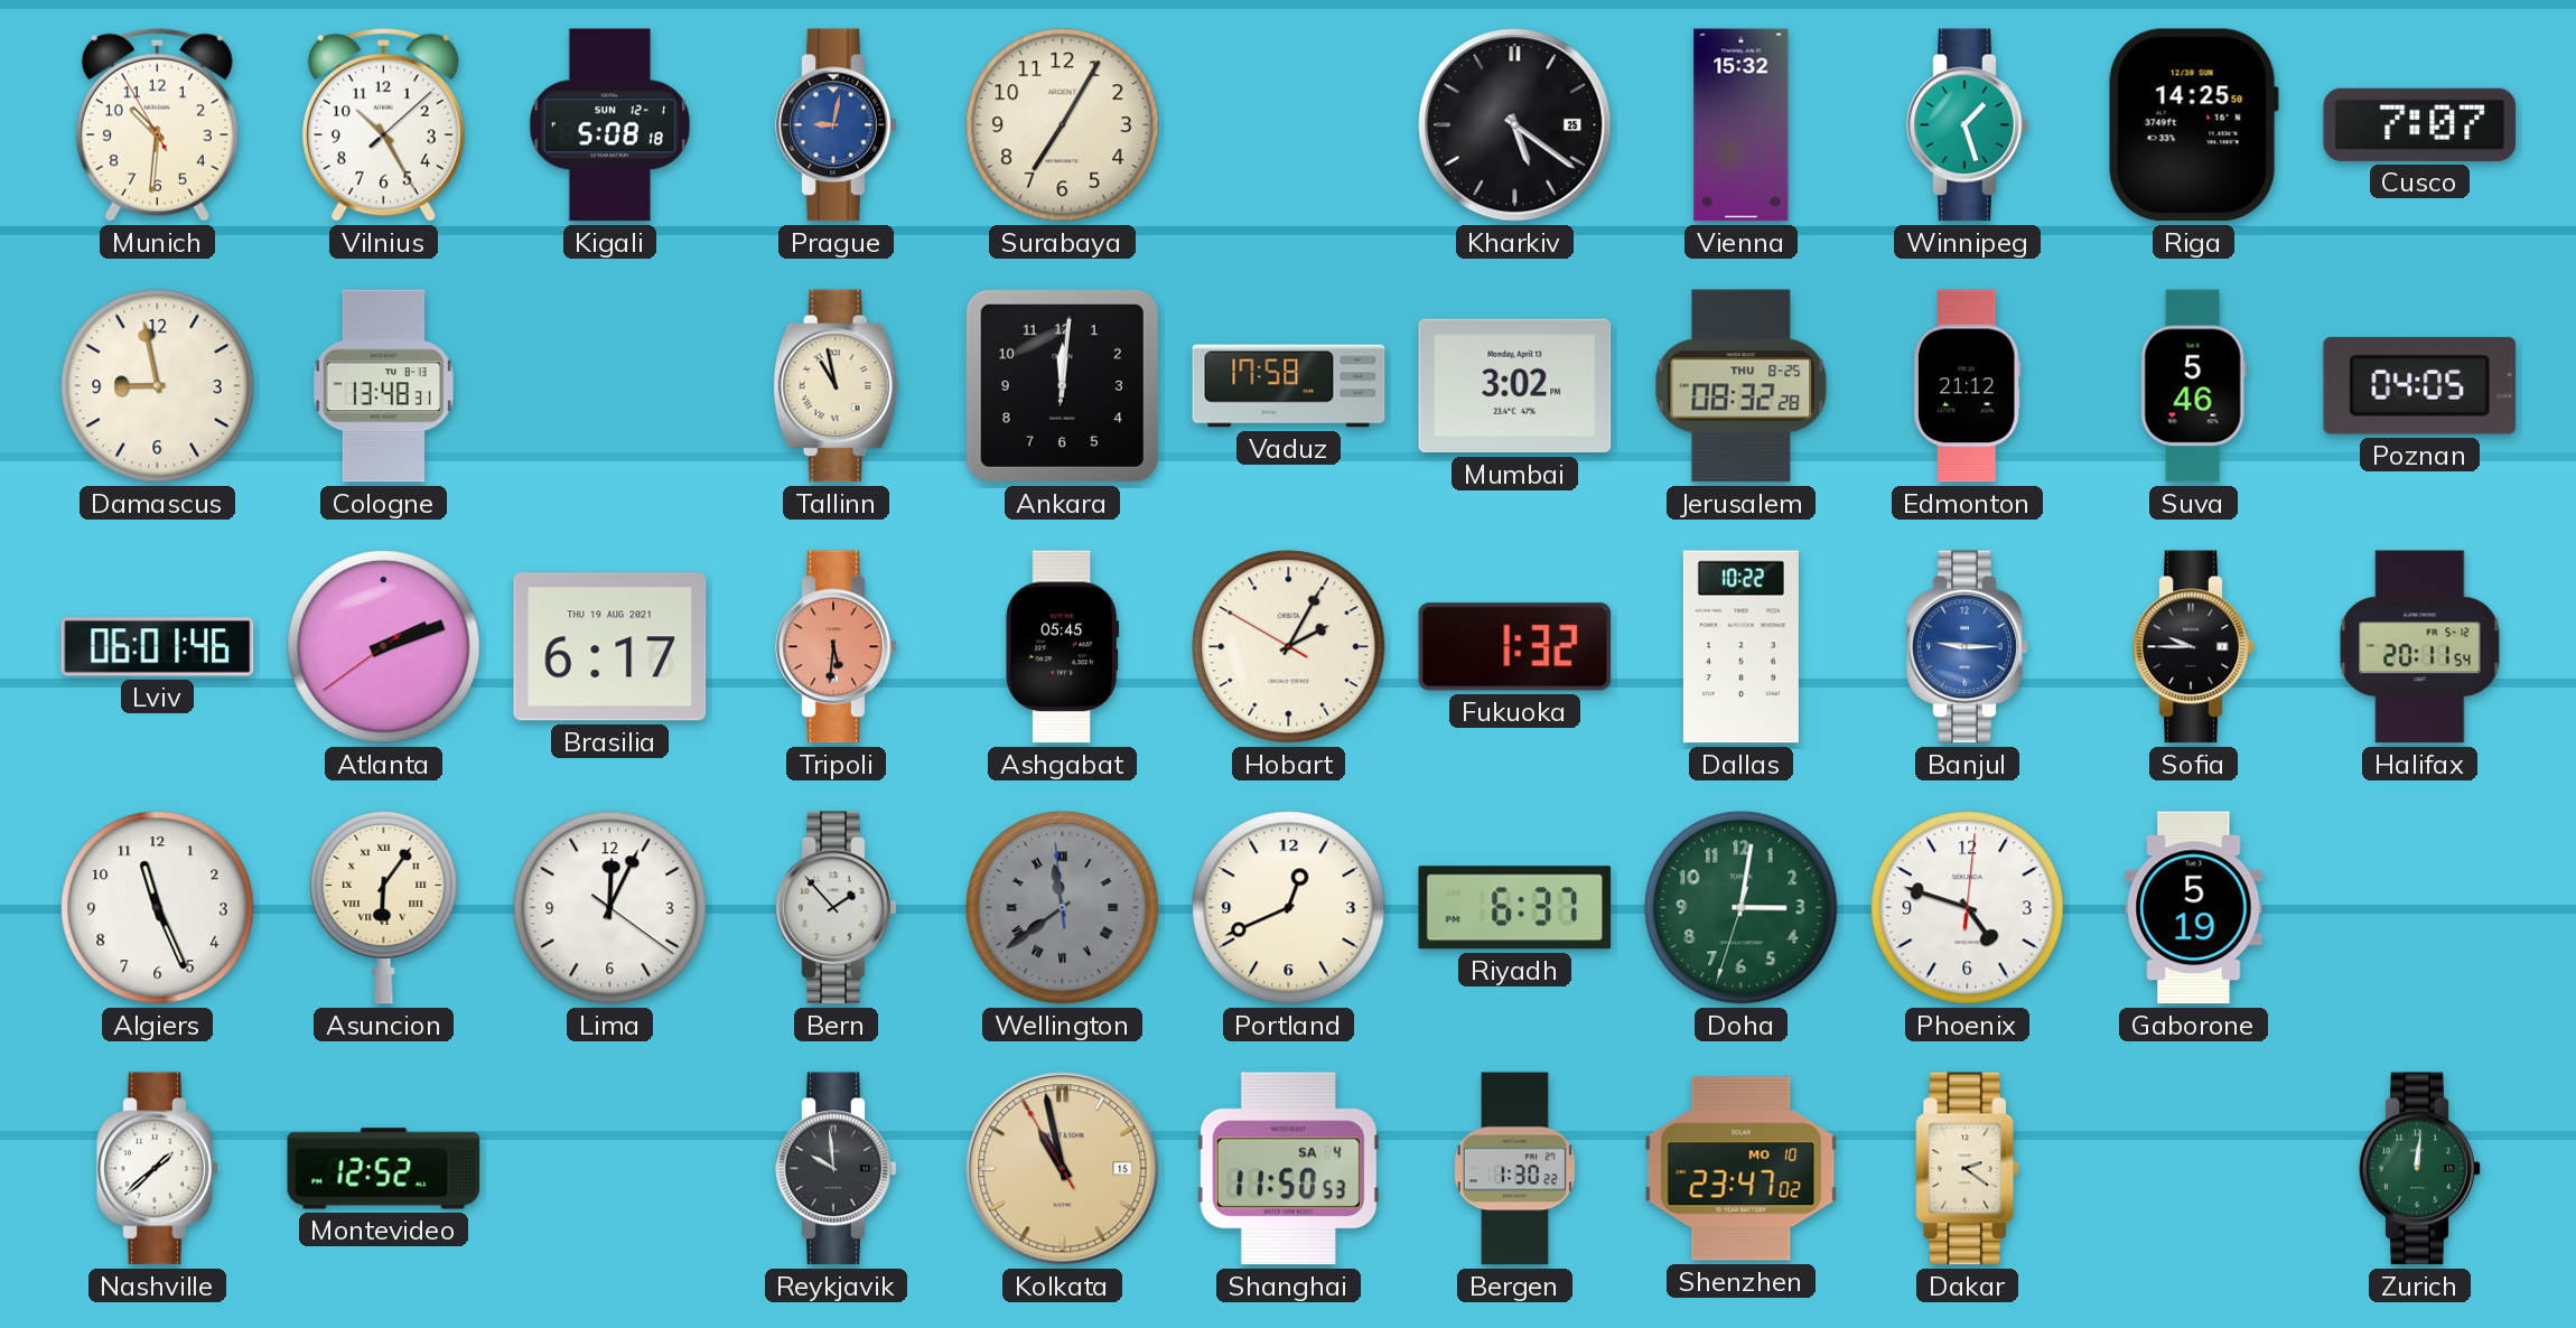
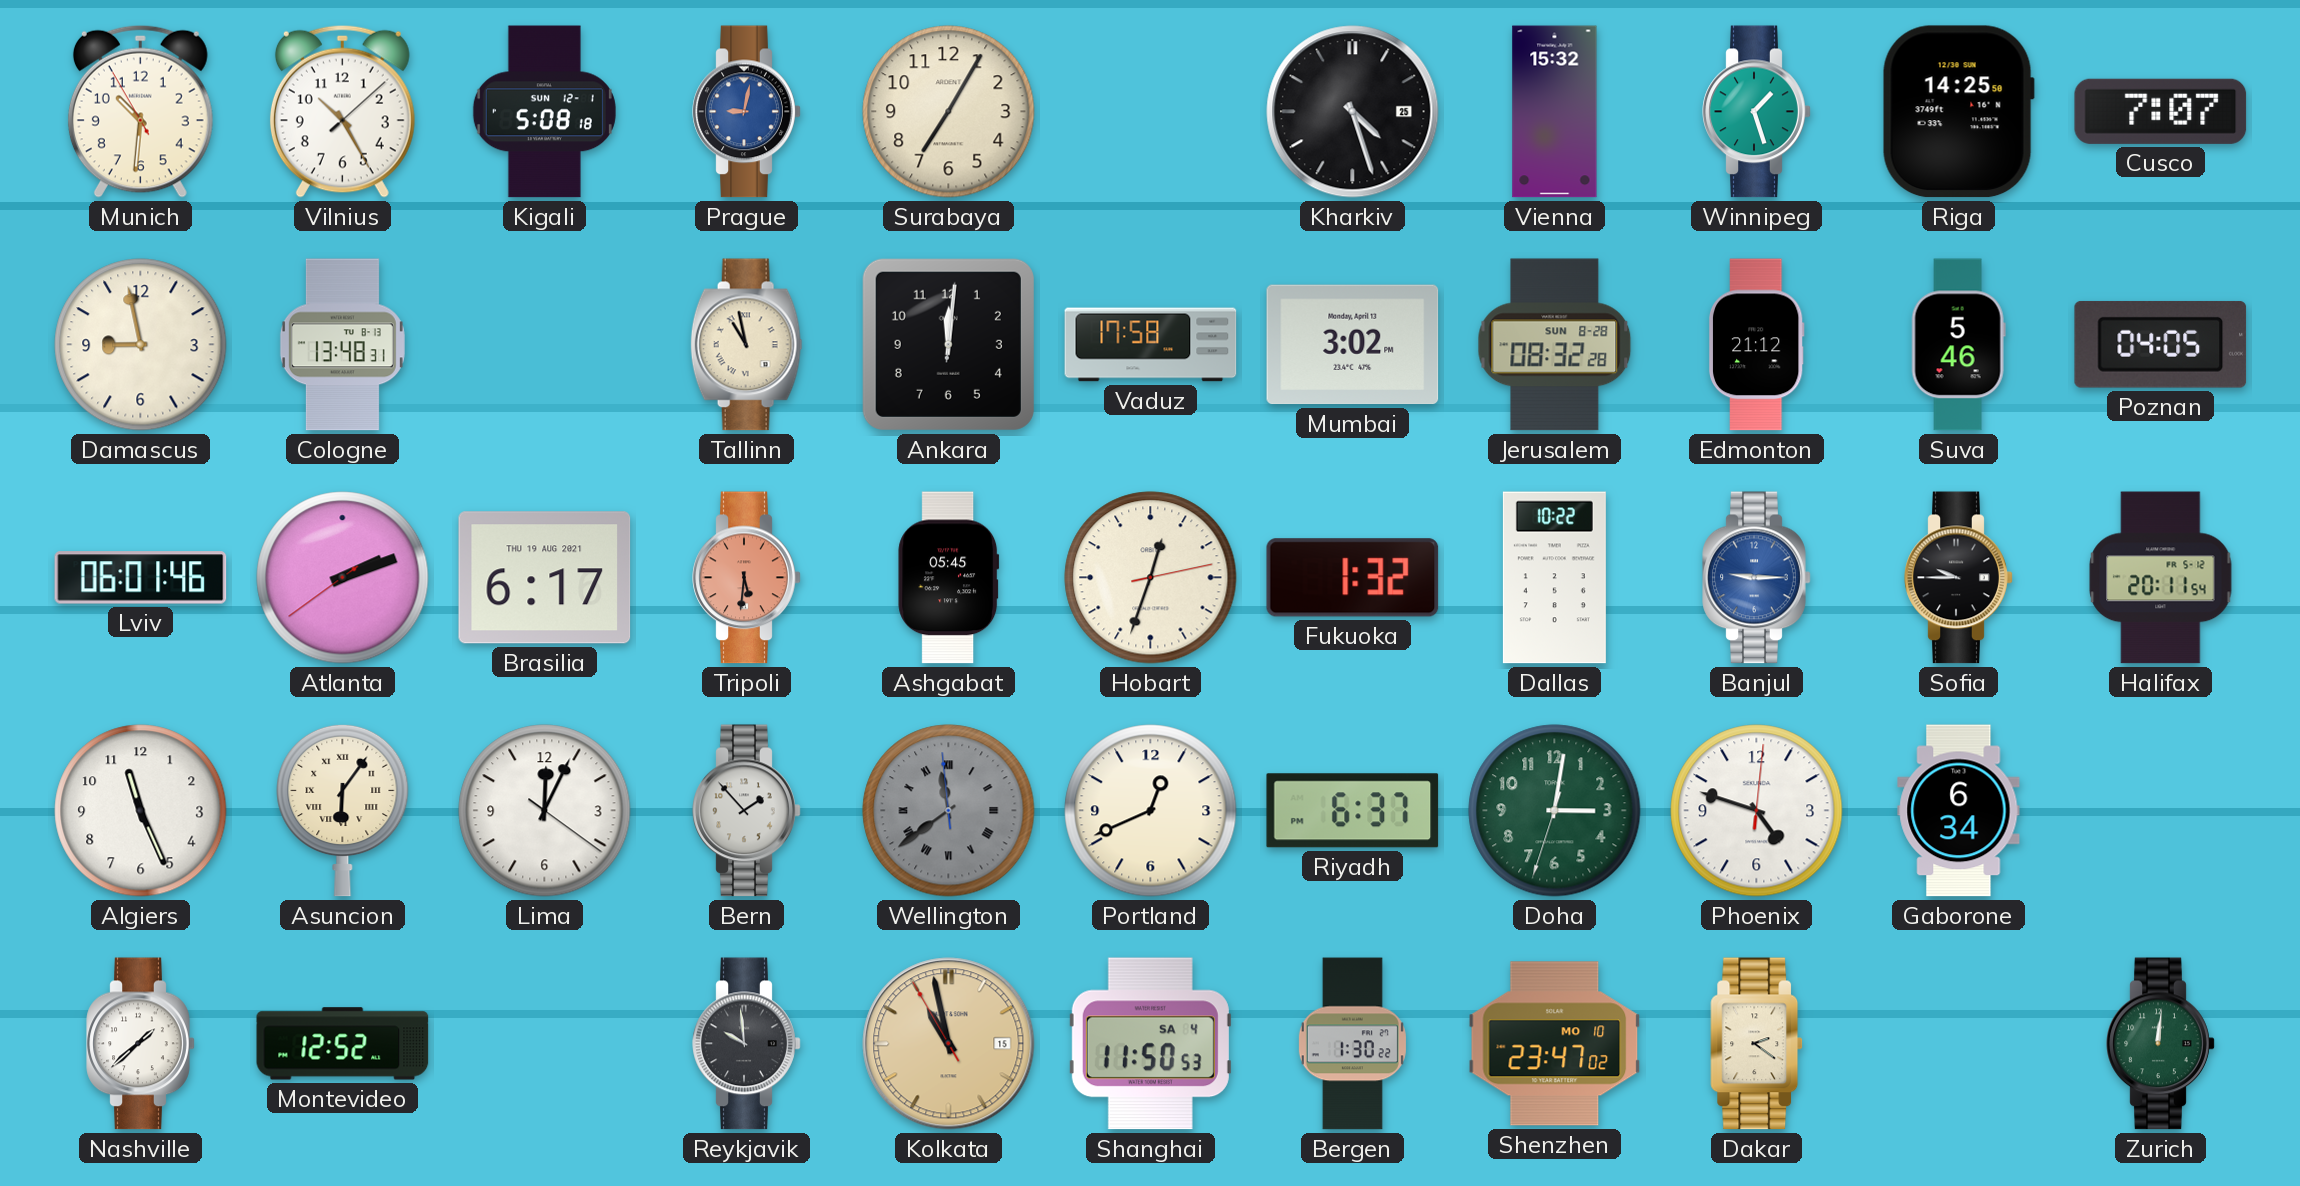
Kharkiv: 5:21 -> 4:27 (1353, 112)
Jerusalem date: THU 8-25 -> SUN 8-28 (1555, 345)
Hobart: 2:04 -> 12:33 (1151, 578)
Gaborone: 5:19 -> 6:34 (1959, 811)
